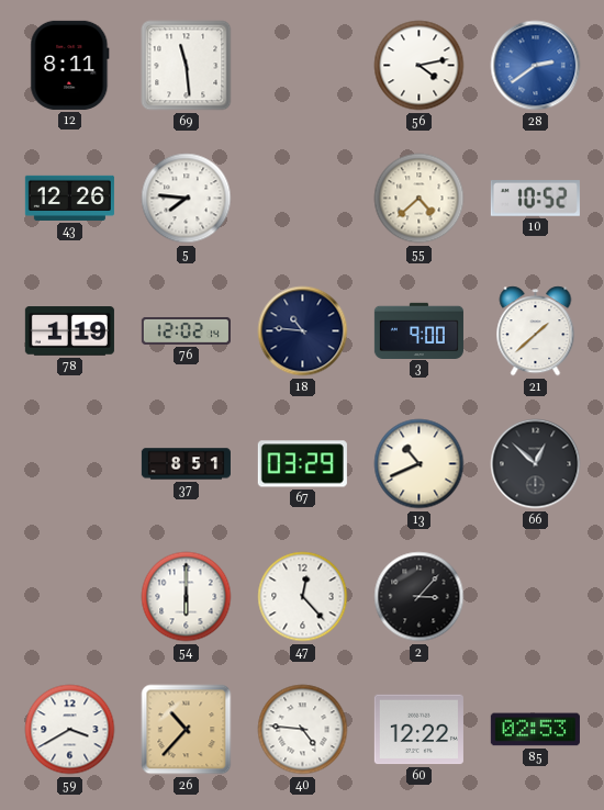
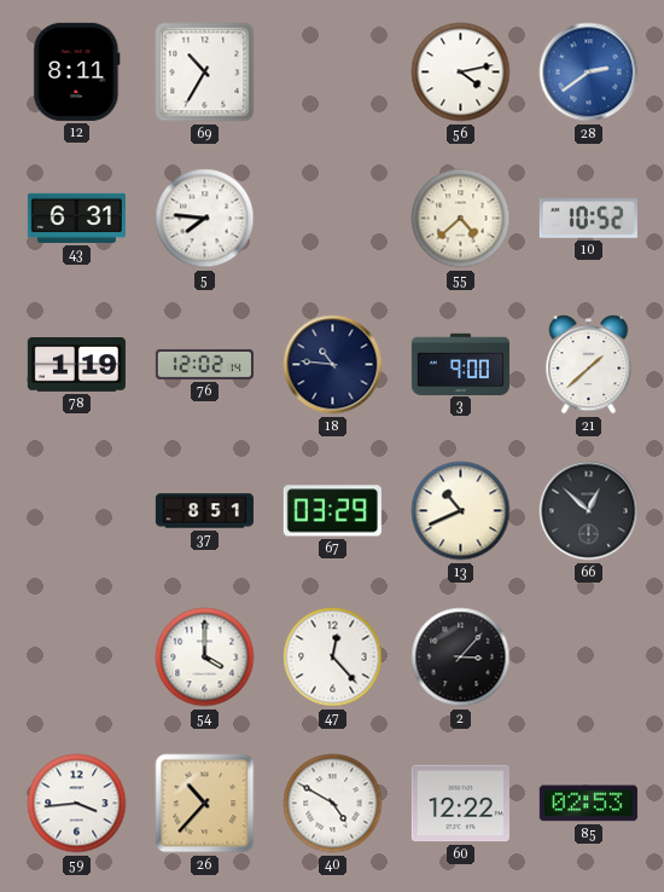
69: 11:29 -> 10:35 (205, 73)
43: 12:26 -> 6:31 (76, 218)
54: 6:00 -> 4:00 (205, 658)
59: 3:40 -> 3:44 (77, 804)
40: 4:46 -> 4:50 (333, 804)
